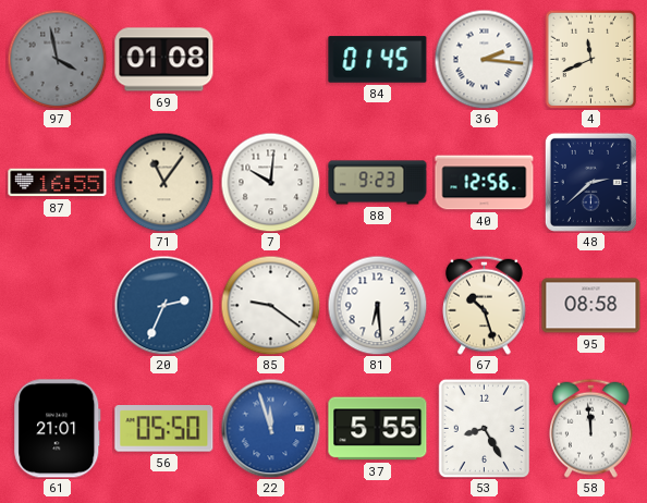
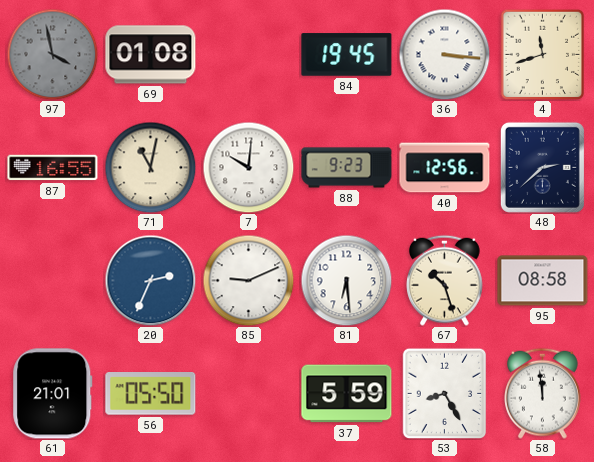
84: 01:45 -> 19:45 (347, 55)
36: 2:16 -> 3:16 (444, 54)
4: 11:41 -> 11:42 (543, 54)
71: 11:06 -> 11:02 (150, 167)
85: 9:21 -> 9:11 (248, 280)
22: 11:57 -> none (270, 428)
37: 5:55 -> 5:59 (347, 394)
